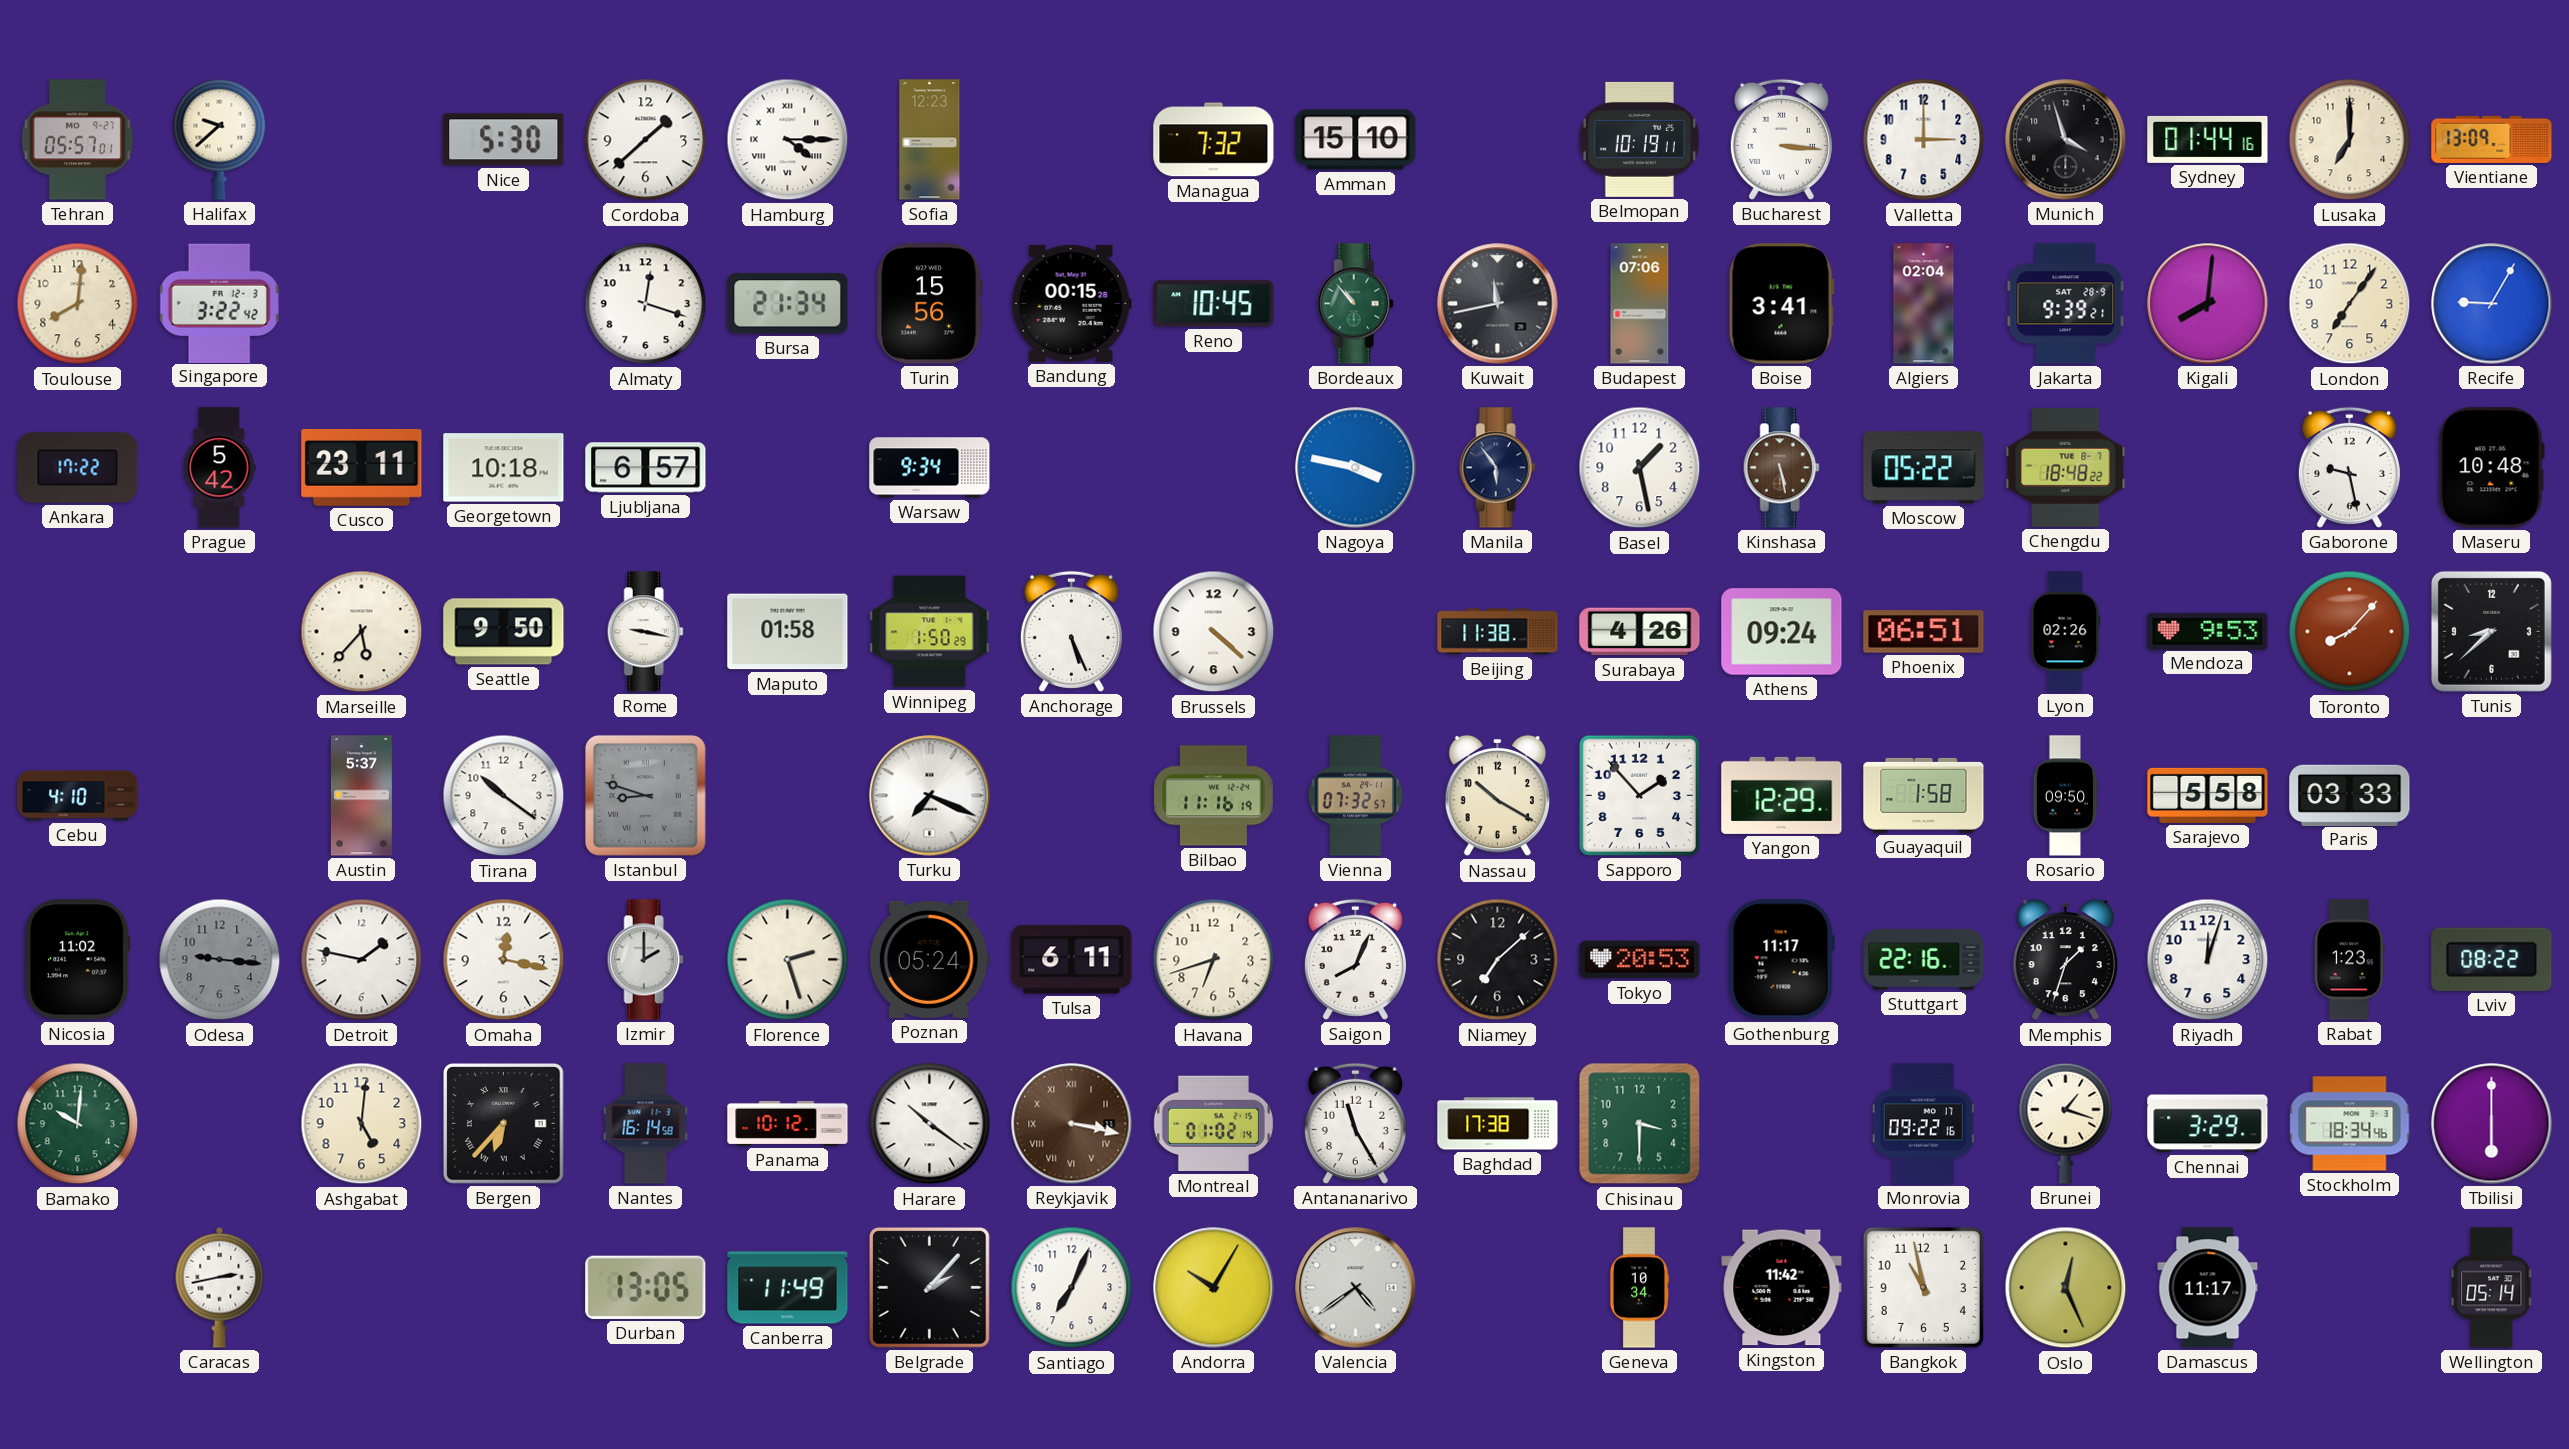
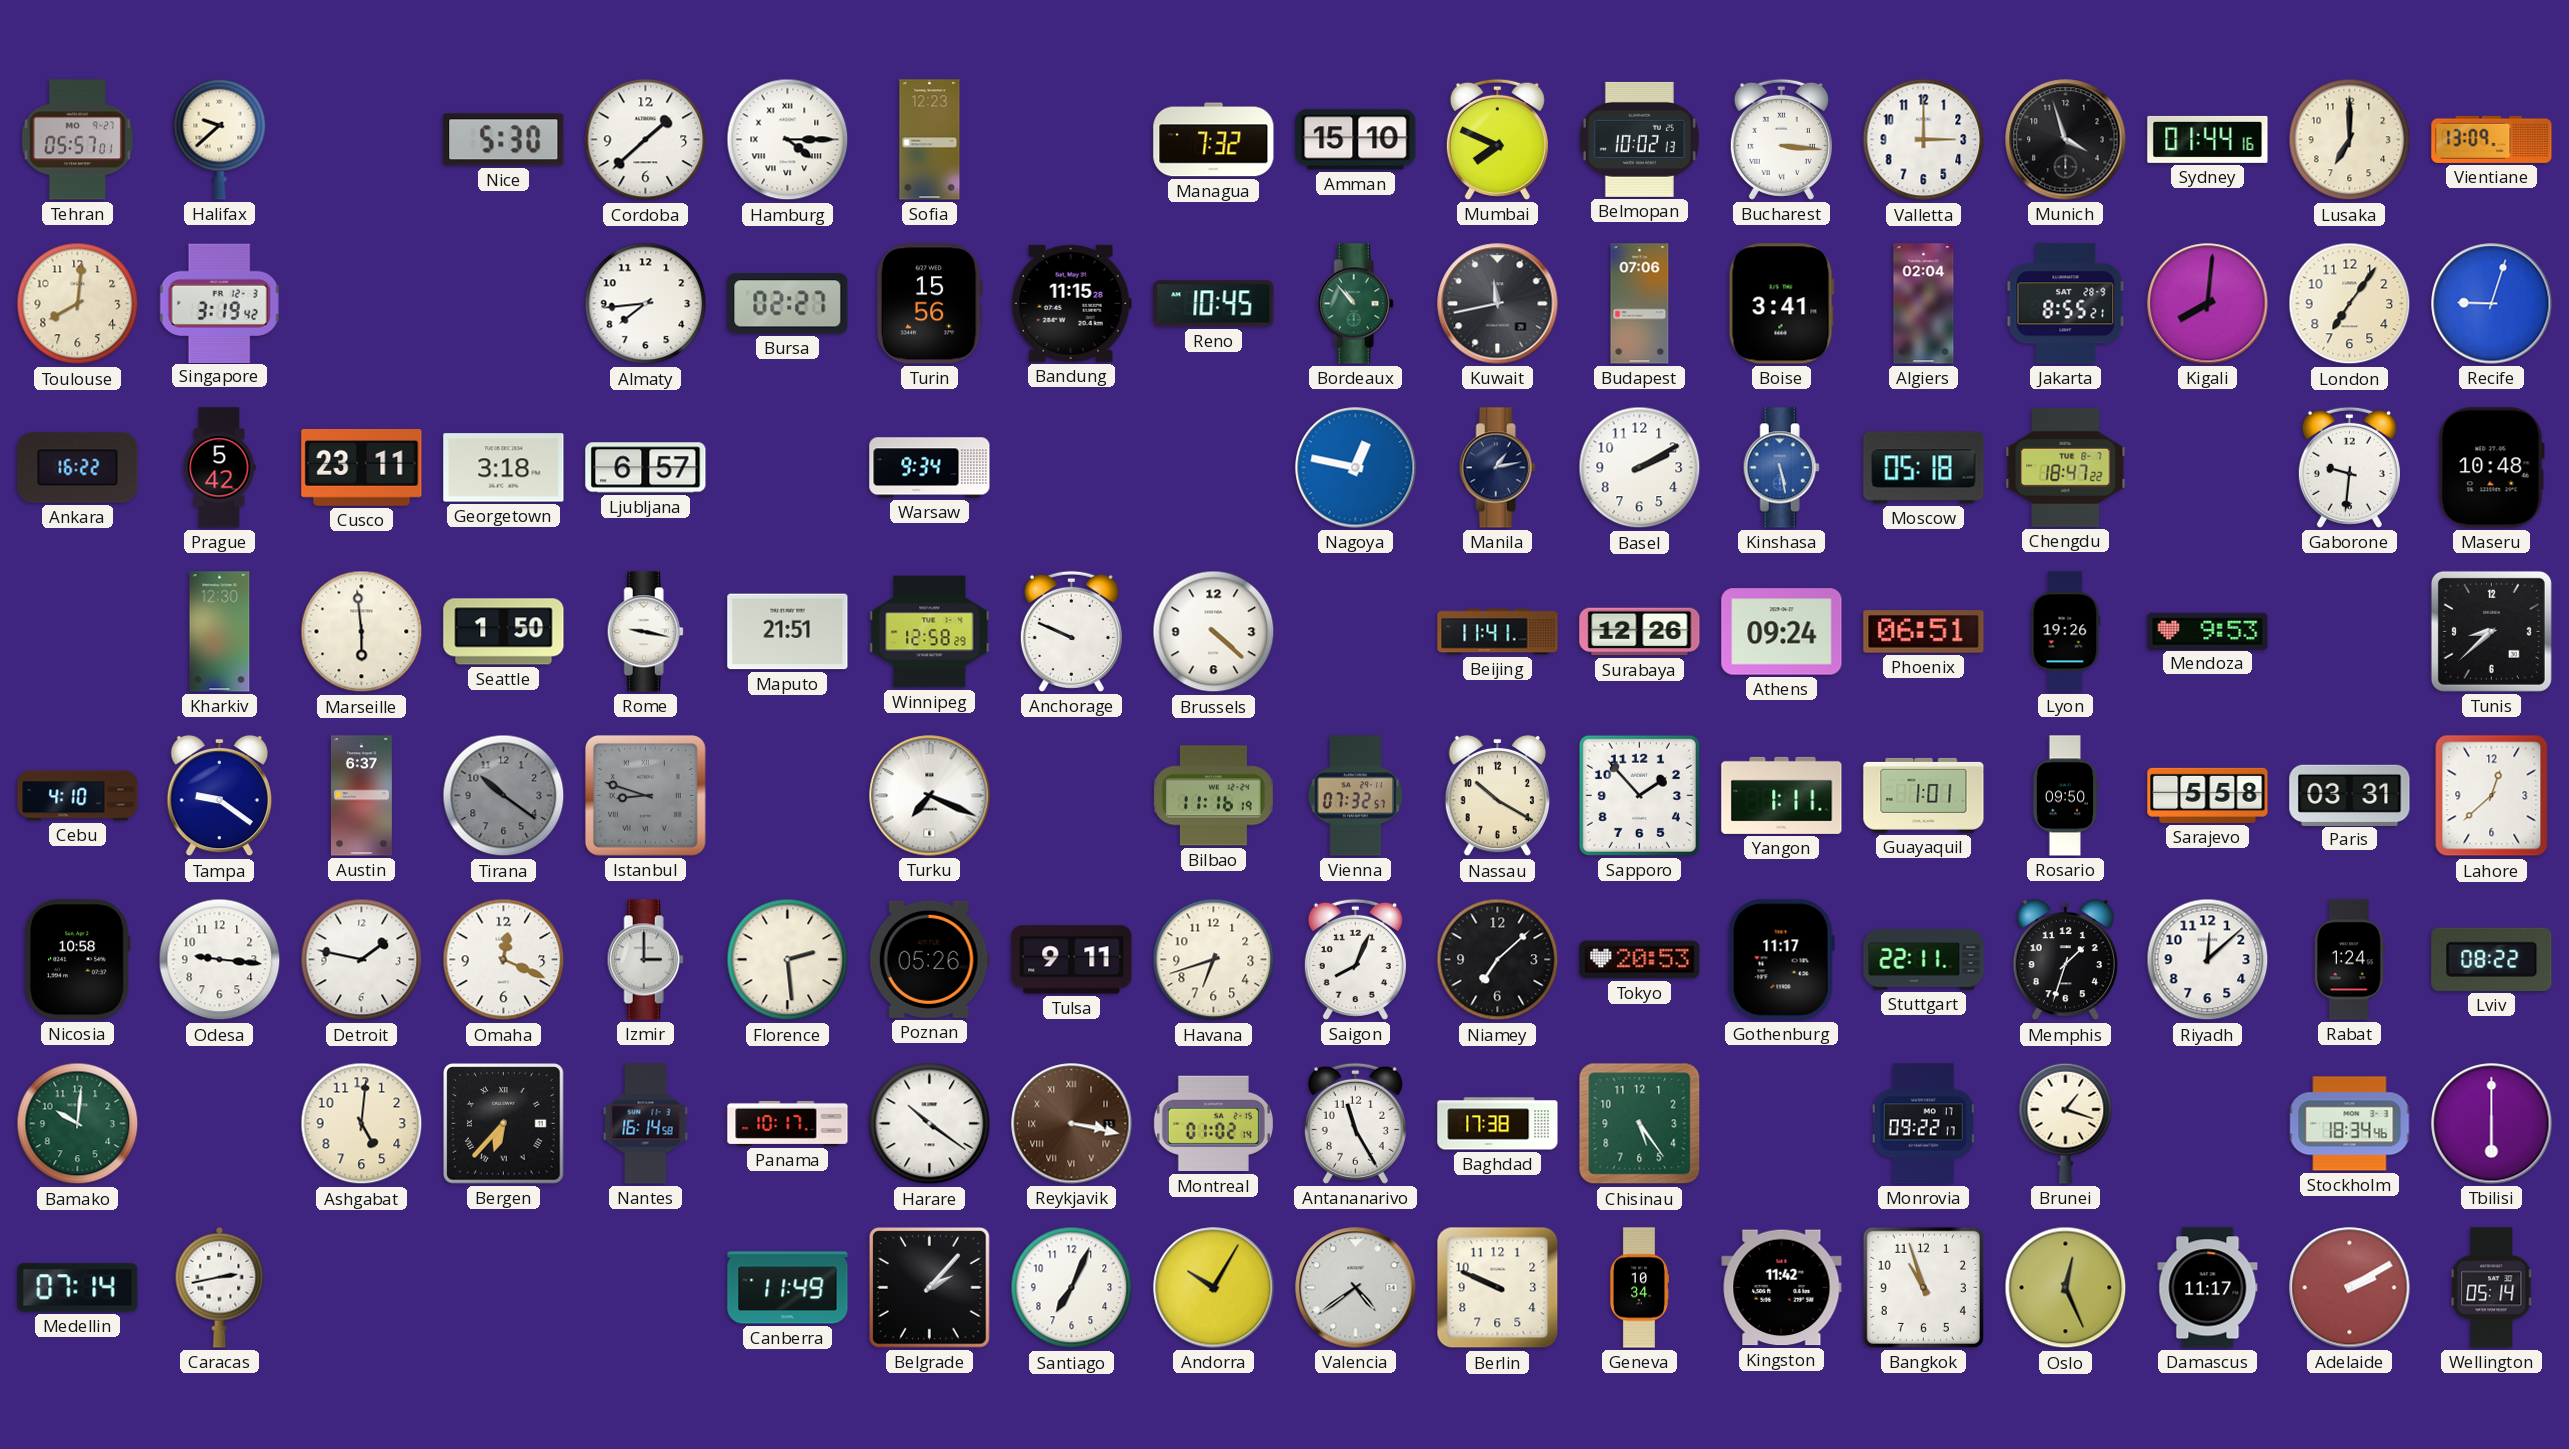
Mumbai: none -> 7:49 (1497, 139)
Belmopan: 10:19 -> 10:02 (1639, 139)
Singapore: 3:22 -> 3:19 (219, 303)
Almaty: 12:18 -> 7:44 (646, 304)
Bursa: 21:34 -> 02:27 (788, 304)
Bandung: 00:15 -> 11:15 (1071, 303)
Jakarta: 9:39 -> 8:55 (2066, 304)
Recife: 9:05 -> 9:03 (2492, 304)
Ankara: 17:22 -> 16:22 (78, 468)
Georgetown: 10:18 -> 3:18 (504, 468)
Nagoya: 3:47 -> 12:47 (1356, 468)
Manila: 5:54 -> 1:13 (1497, 468)
Basel: 1:28 -> 2:10 (1640, 468)
Kinshasa dial: brown -> blue (1781, 468)
Moscow: 05:22 -> 05:18 (1924, 468)
Chengdu: 18:48 -> 18:47 (2066, 467)
Gaborone: 9:28 -> 9:31 (2349, 467)
Kharkiv: none -> 12:30 (220, 632)
Marseille: 5:37 -> 5:59 (362, 632)
Seattle: 9:50 -> 1:50 (504, 632)
Maputo: 01:58 -> 21:51 (788, 632)
Winnipeg: 1:50 -> 12:58 (930, 632)
Anchorage: 5:26 -> 9:49 (1071, 631)
Beijing: 11:38 -> 11:41 (1498, 632)
Surabaya: 4:26 -> 12:26 (1640, 632)
Lyon: 02:26 -> 19:26 (2066, 632)
Toronto: 8:07 -> none (2350, 632)
Tampa: none -> 9:21 (219, 796)
Austin: 5:37 -> 6:37 (361, 796)
Tirana dial: white -> grey (504, 796)
Yangon: 12:29 -> 1:11 (1782, 795)
Guayaquil: 1:58 -> 1:01 (1924, 795)
Paris: 03:33 -> 03:31 (2350, 795)
Lahore: none -> 12:38 (2492, 796)
Nicosia: 11:02 -> 10:58 (78, 960)
Odesa dial: grey -> white (220, 960)
Omaha: 12:17 -> 12:19 (504, 960)
Izmir: 2:00 -> 3:00 (645, 960)
Florence: 2:27 -> 2:29 (788, 960)
Poznan: 05:24 -> 05:26 (929, 959)
Tulsa: 6:11 -> 9:11 (1072, 960)
Stuttgart: 22:16 -> 22:11 (1924, 960)
Riyadh: 12:03 -> 12:08 (2208, 960)
Rabat: 1:23 -> 1:24 (2350, 960)
Panama: 10:12 -> 10:17 (788, 1123)
Chisinau: 3:30 -> 5:24 (1640, 1124)
Monrovia: 09:22:16 -> 09:22:17 (1923, 1124)
Chennai: 3:29 -> none (2208, 1124)
Medellin: none -> 07:14 (78, 1288)
Durban: 13:05 -> none (646, 1287)
Berlin: none -> 9:49 (1498, 1288)
Bangkok: 10:58 -> 10:57 (1923, 1287)
Adelaide: none -> 2:10 (2350, 1288)
